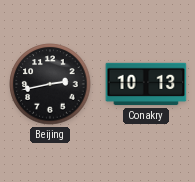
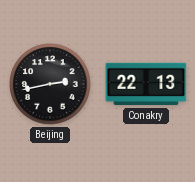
Conakry: 10:13 -> 22:13 (146, 84)
